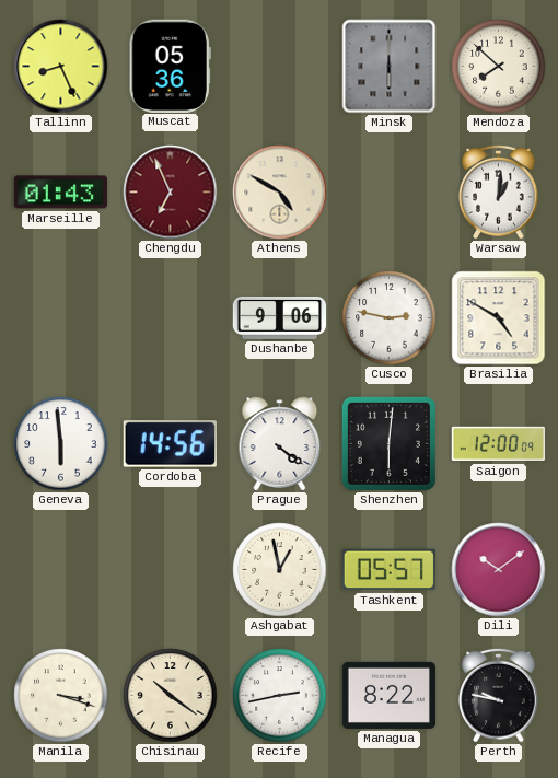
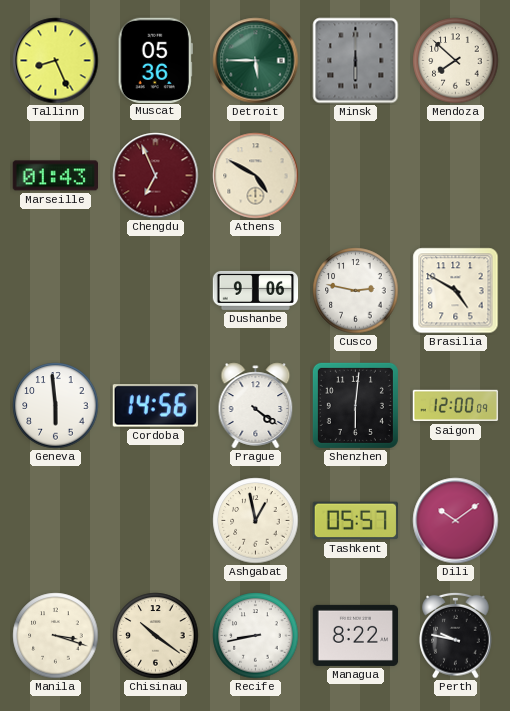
Detroit: none -> 5:45 (256, 61)
Warsaw: 1:01 -> none (499, 191)
Recife: 2:43 -> 8:43 (256, 636)
